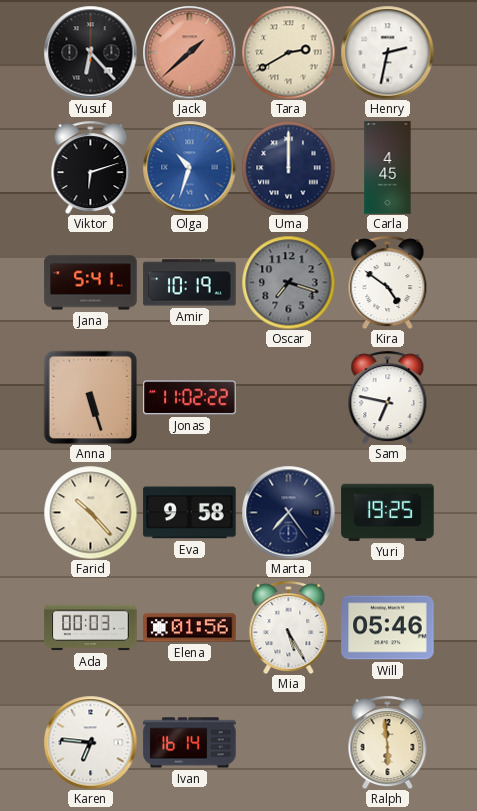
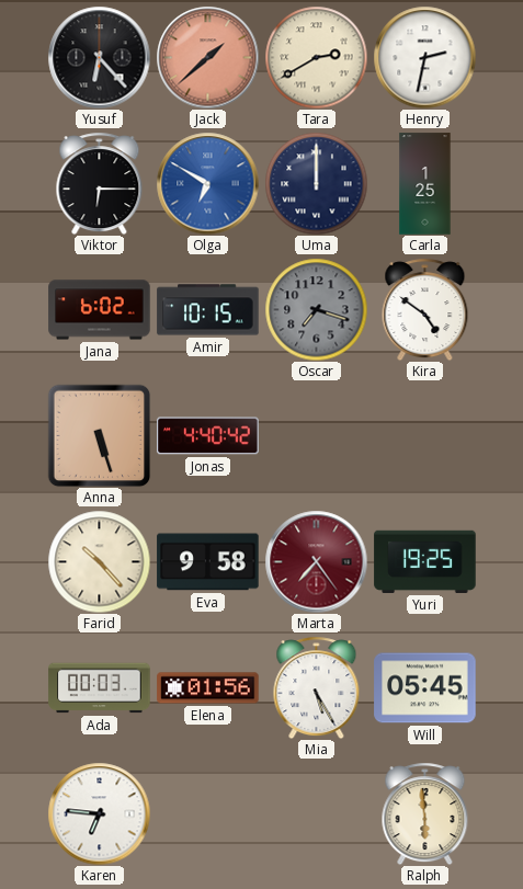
Viktor: 6:12 -> 6:15 (100, 183)
Olga: 10:33 -> 6:50 (207, 183)
Carla: 4:45 -> 1:25 (425, 184)
Jana: 5:41 -> 6:02 (100, 310)
Amir: 10:19 -> 10:15 (208, 310)
Jonas: 11:02 -> 4:40 (208, 436)
Sam: 6:47 -> none (388, 397)
Marta dial: navy -> burgundy (316, 561)
Will: 05:46 -> 05:45 (425, 688)
Ivan: 16:14 -> none (190, 743)
